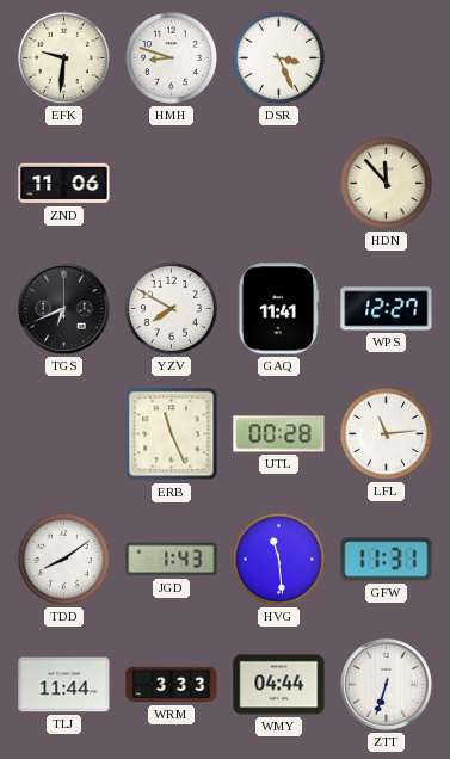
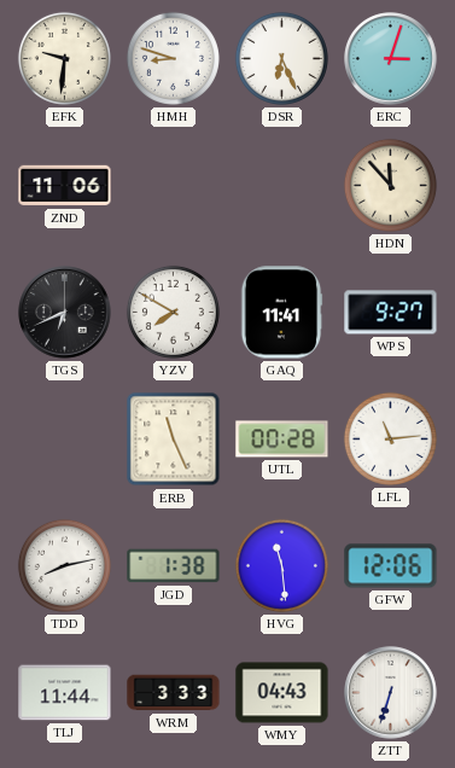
DSR: 3:26 -> 6:26 (281, 58)
ERC: none -> 3:03 (391, 59)
WPS: 12:27 -> 9:27 (391, 313)
TDD: 8:09 -> 8:13 (64, 565)
JGD: 1:43 -> 1:38 (174, 566)
GFW: 11:31 -> 12:06 (391, 566)
WMY: 04:44 -> 04:43 (282, 693)
